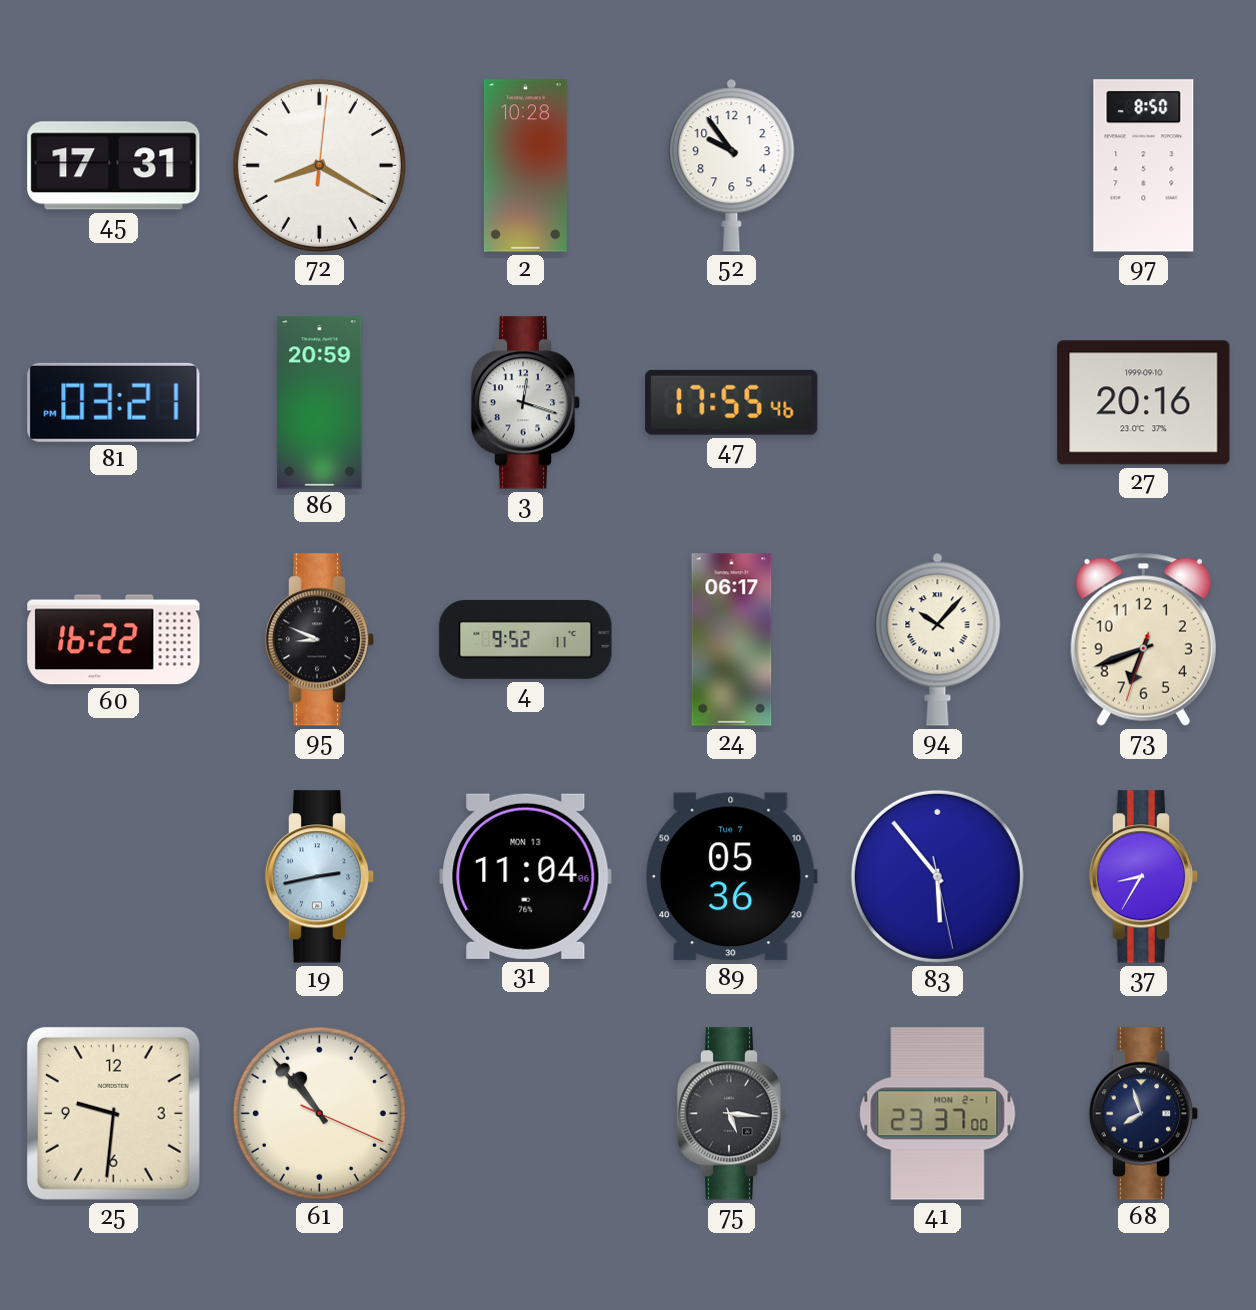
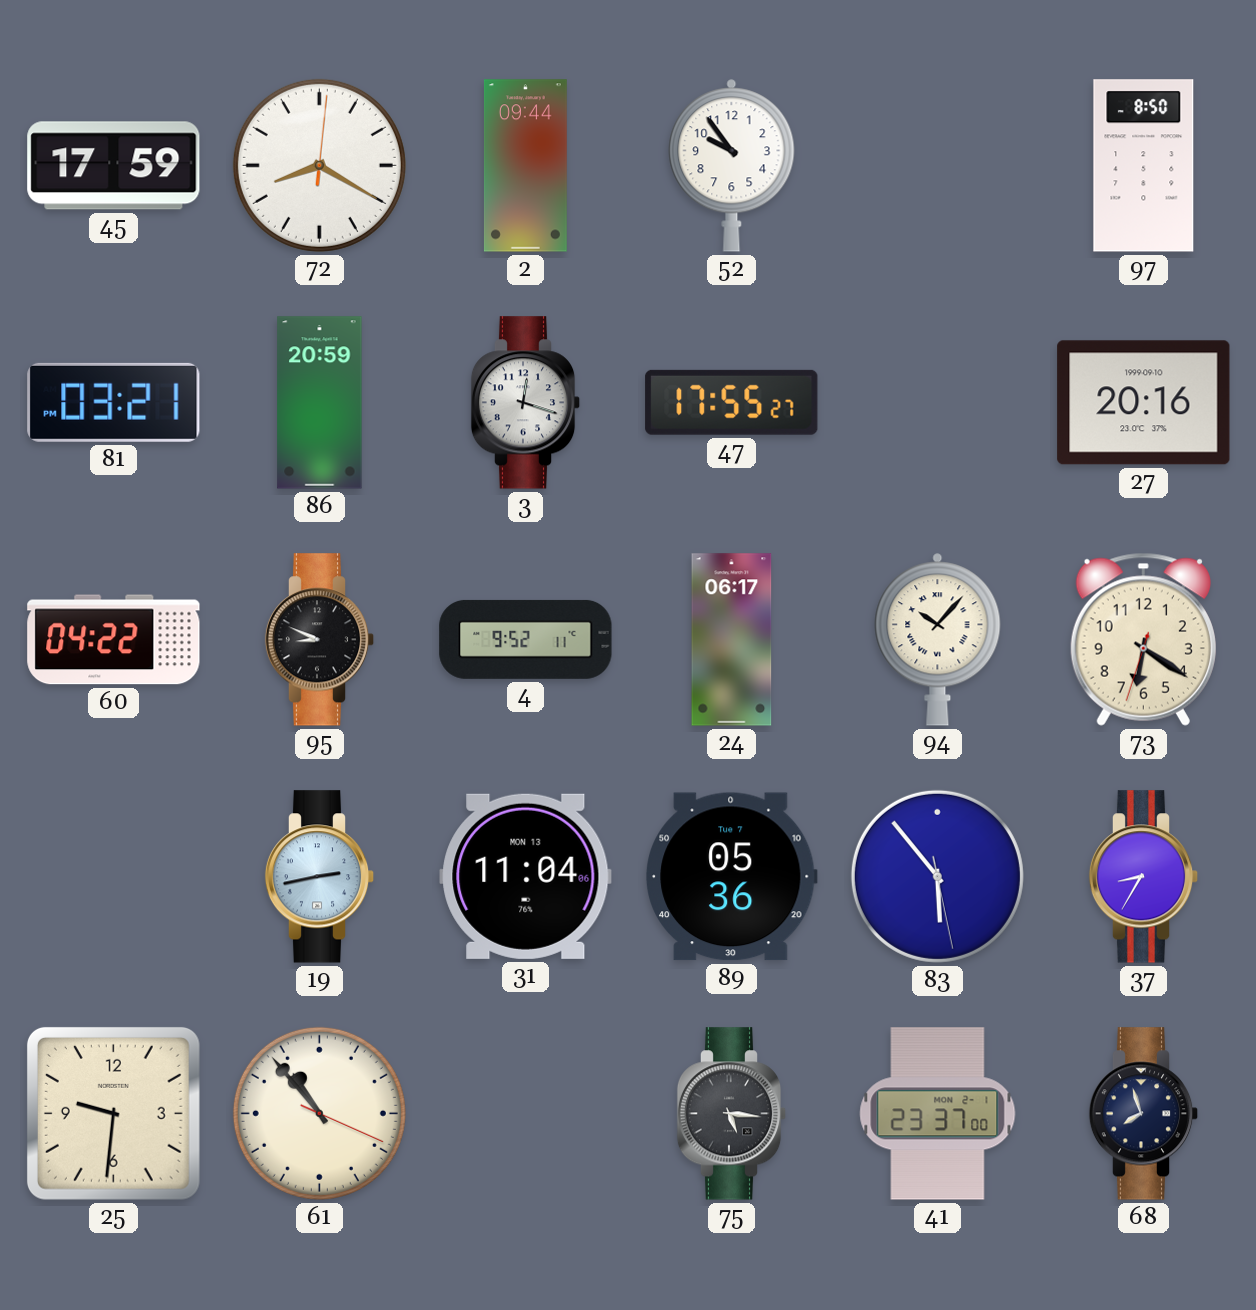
45: 17:31 -> 17:59 (114, 166)
2: 10:28 -> 09:44 (525, 166)
47: 17:55:46 -> 17:55:27 (732, 402)
60: 16:22 -> 04:22 (114, 640)
73: 6:41 -> 6:20 (1143, 639)
